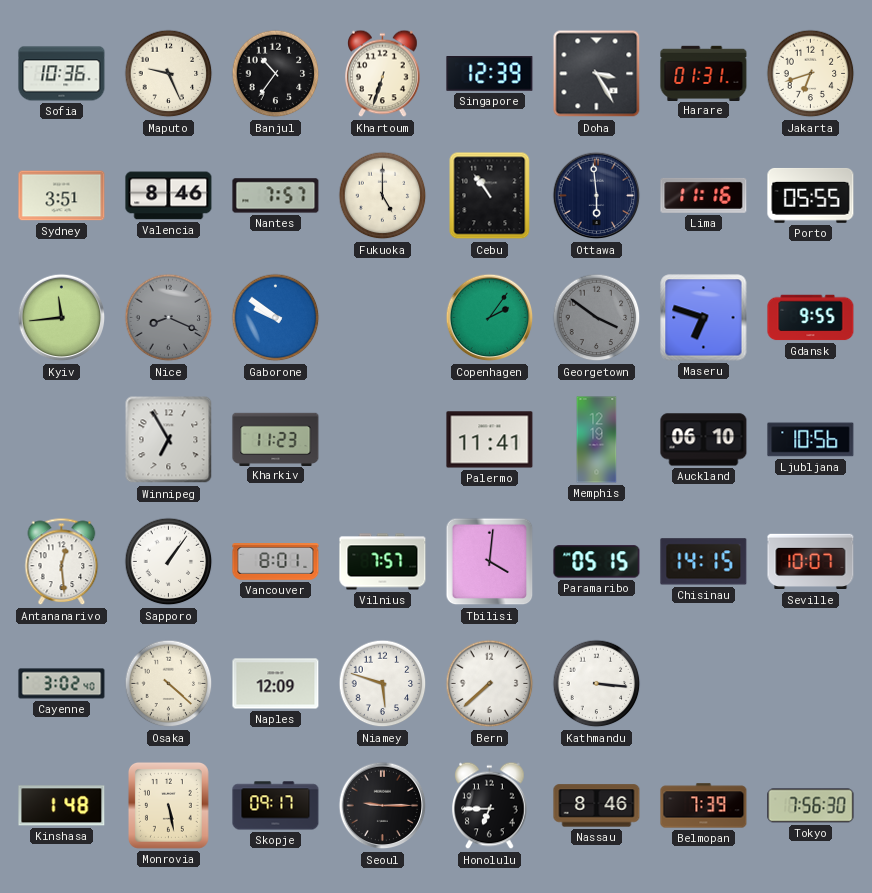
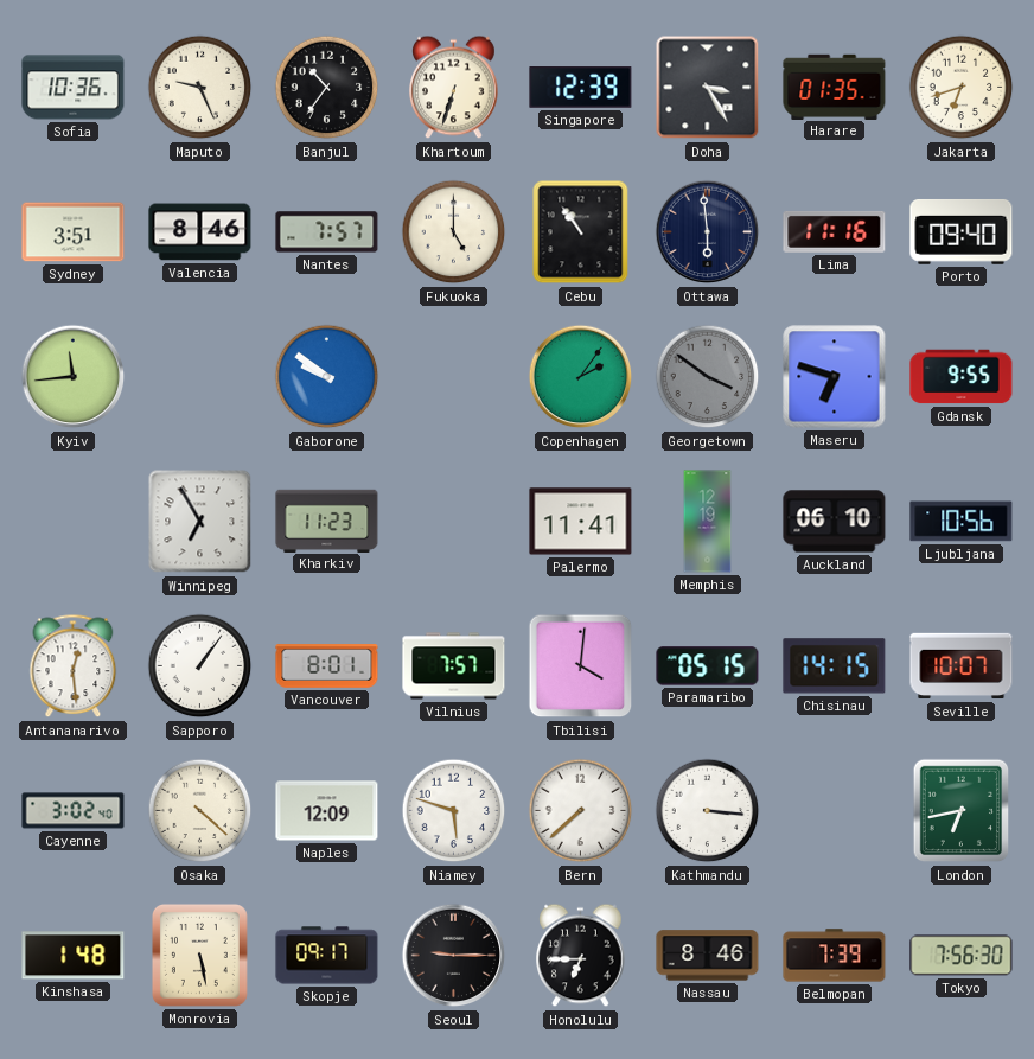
Harare: 01:31 -> 01:35 (835, 87)
Porto: 05:55 -> 09:40 (962, 231)
Nice: 8:19 -> none (169, 318)
London: none -> 6:43 (962, 811)
